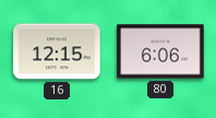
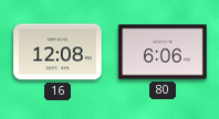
16: 12:15 -> 12:08 (58, 52)
